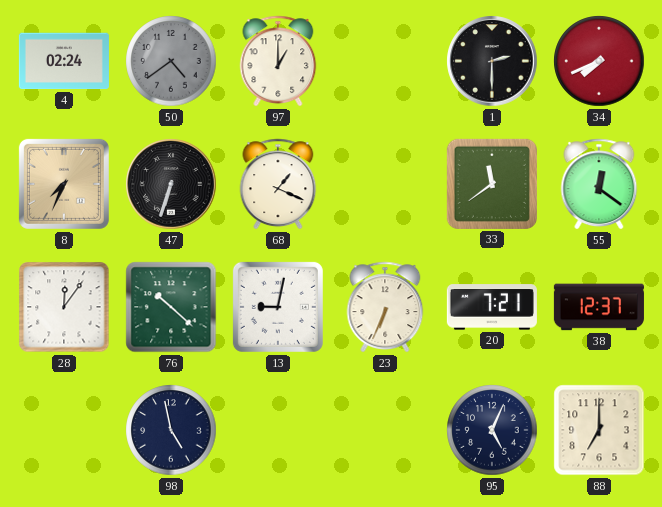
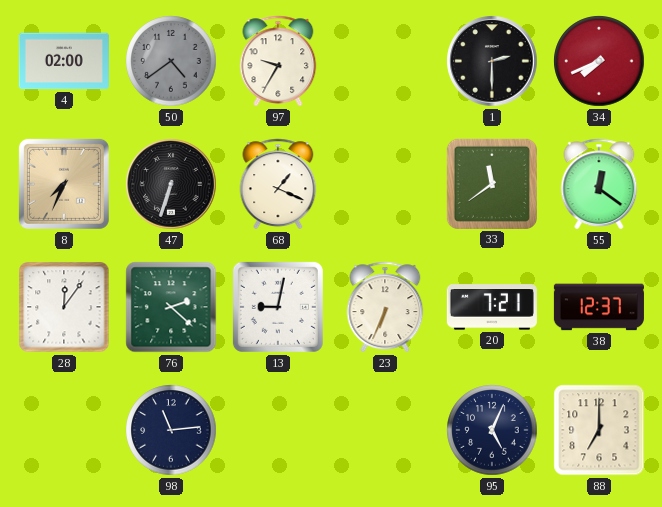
4: 02:24 -> 02:00 (64, 61)
97: 1:00 -> 9:35 (278, 61)
76: 10:22 -> 2:22 (171, 307)
98: 4:58 -> 11:14 (171, 430)
